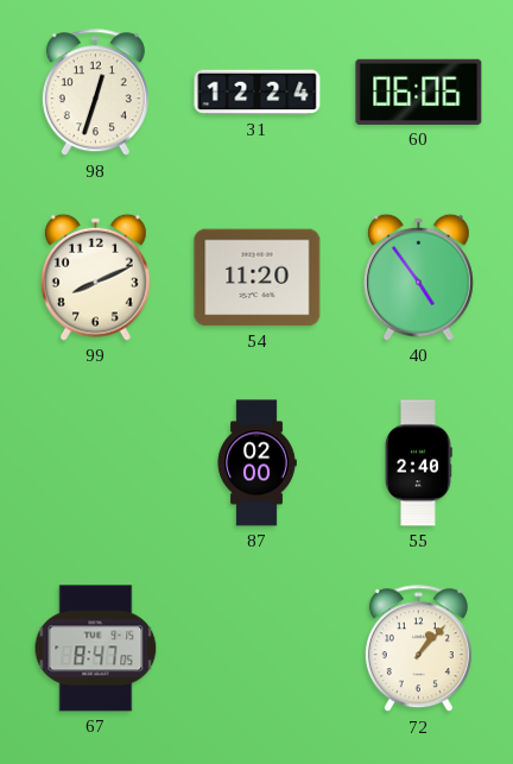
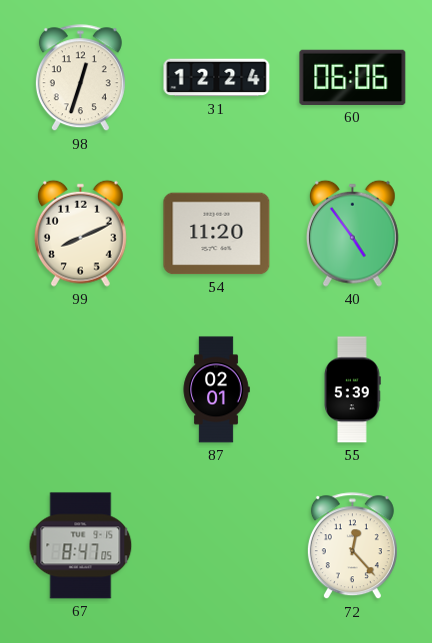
87: 02:00 -> 02:01 (216, 390)
55: 2:40 -> 5:39 (352, 390)
72: 1:07 -> 12:23 (352, 546)
